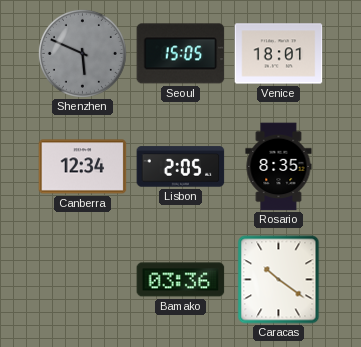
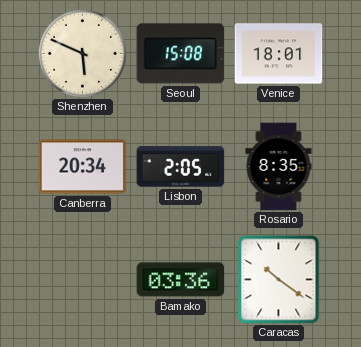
Shenzhen dial: grey -> cream (82, 53)
Seoul: 15:05 -> 15:08 (181, 54)
Canberra: 12:34 -> 20:34 (83, 167)
